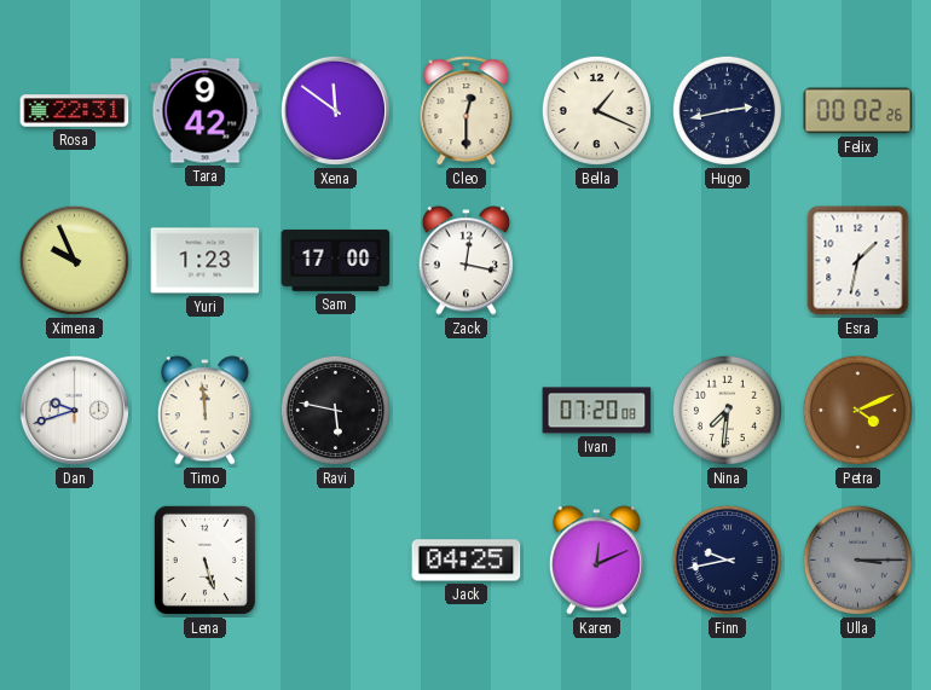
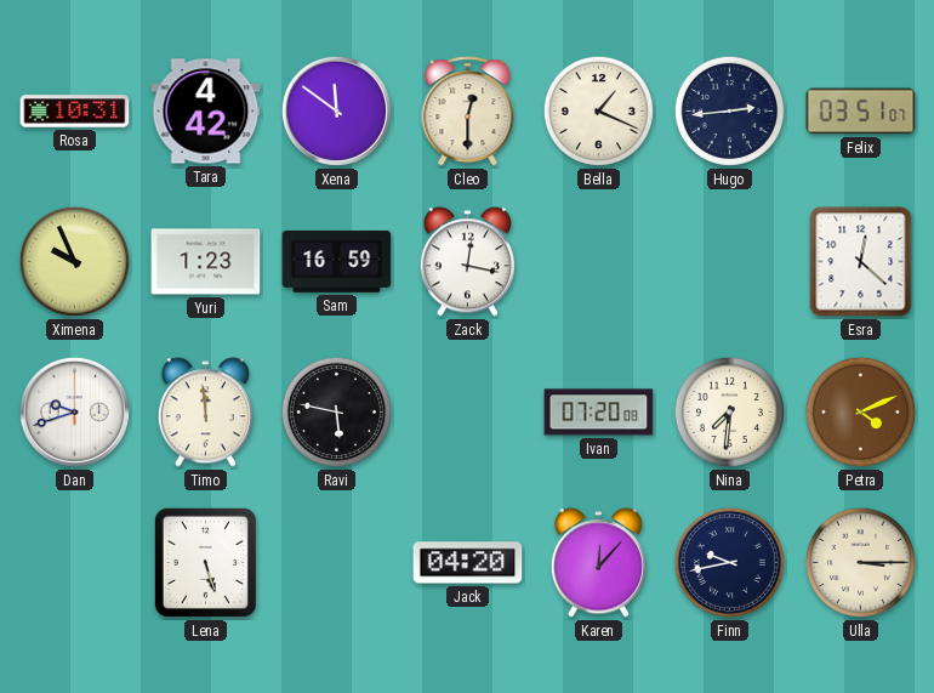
Rosa: 22:31 -> 10:31 (75, 112)
Tara: 9:42 -> 4:42 (206, 112)
Hugo: 2:43 -> 2:44 (729, 110)
Felix: 00:02 -> 03:51 (861, 112)
Sam: 17:00 -> 16:59 (337, 261)
Esra: 1:32 -> 12:22 (861, 262)
Jack: 04:25 -> 04:20 (468, 563)
Karen: 12:11 -> 12:07 (598, 563)
Ulla dial: grey -> cream (860, 562)
